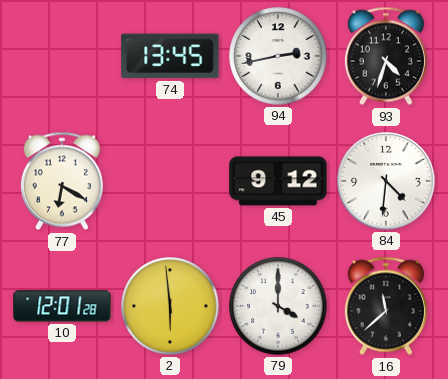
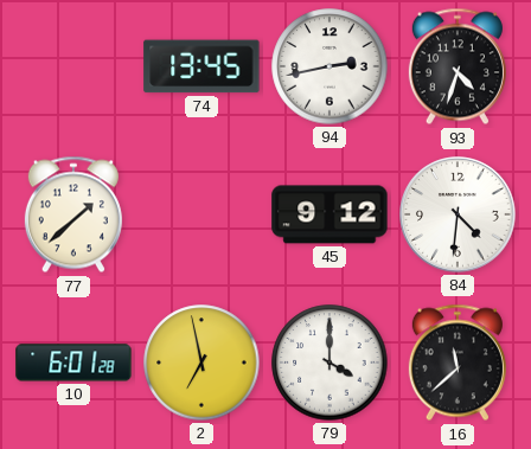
77: 6:20 -> 1:38 (73, 214)
10: 12:01 -> 6:01 (73, 363)
2: 5:59 -> 6:58 (201, 363)
